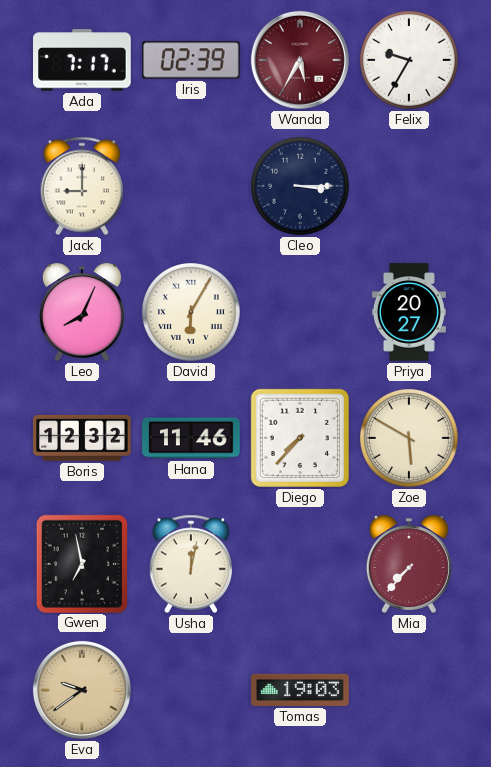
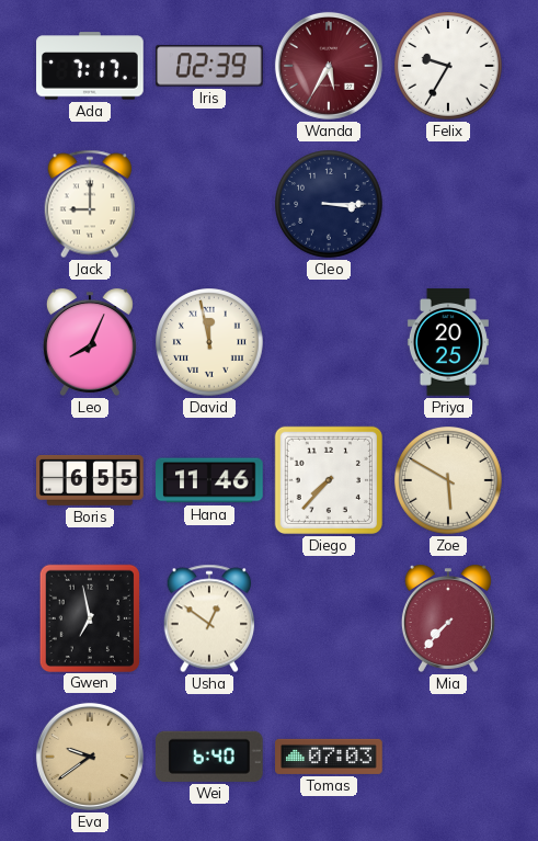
David: 6:05 -> 11:58 (210, 343)
Priya: 20:27 -> 20:25 (448, 342)
Boris: 12:32 -> 6:55 (90, 480)
Usha: 12:02 -> 12:51 (209, 618)
Wei: none -> 6:40 (209, 757)
Tomas: 19:03 -> 07:03 (329, 757)
